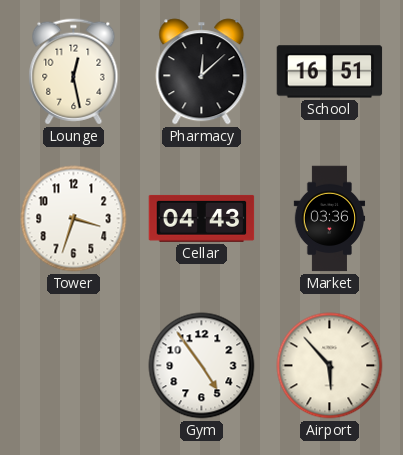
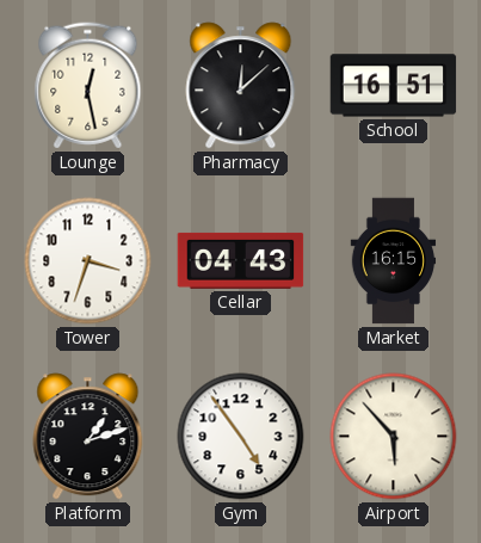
Market: 03:36 -> 16:15 (394, 261)
Platform: none -> 1:12 (88, 437)
